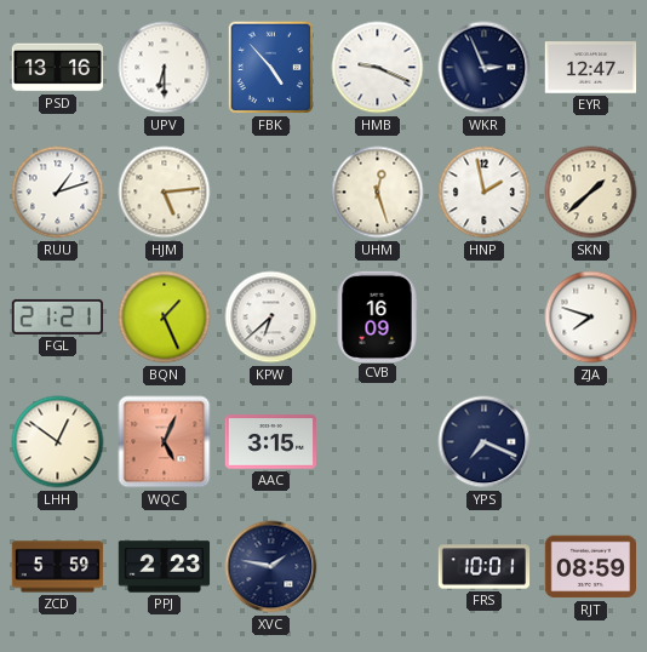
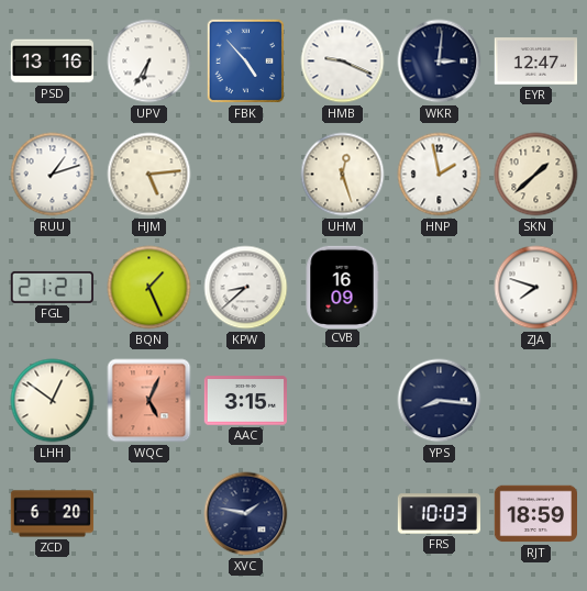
UPV: 6:30 -> 6:35 (149, 62)
WKR: 2:56 -> 3:01 (440, 62)
KPW: 6:38 -> 8:38 (246, 288)
YPS: 7:19 -> 8:16 (440, 401)
ZCD: 5:59 -> 6:20 (53, 514)
PPJ: 2:23 -> none (165, 567)
FRS: 10:01 -> 10:03 (440, 514)
RJT: 08:59 -> 18:59 (535, 514)
